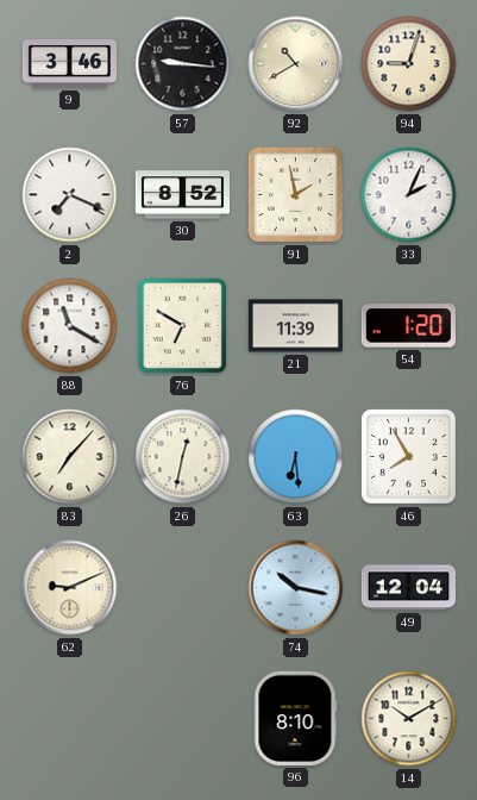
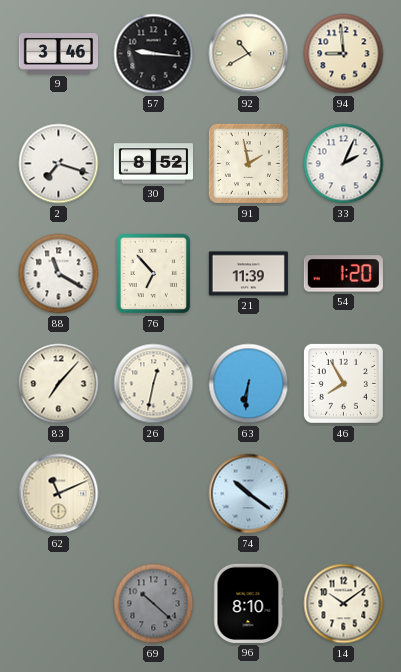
94: 9:03 -> 8:59 (344, 54)
2: 7:19 -> 7:18 (59, 164)
76: 6:50 -> 6:53 (154, 274)
63: 6:29 -> 6:31 (249, 384)
62: 9:11 -> 11:11 (59, 494)
74: 10:17 -> 10:21 (249, 494)
49: 12:04 -> none (408, 588)
69: none -> 10:22 (154, 604)
14: 10:10 -> 10:09 (344, 604)
